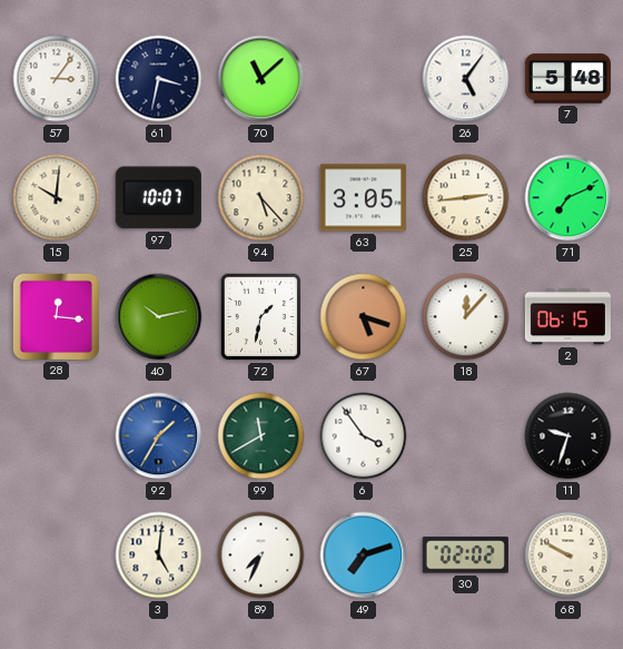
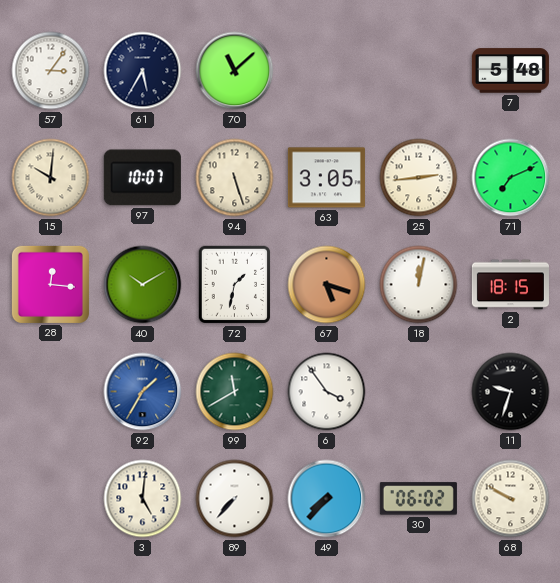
61: 3:32 -> 5:35 (143, 71)
26: 5:06 -> none (466, 79)
94: 5:23 -> 5:27 (235, 178)
40: 10:13 -> 10:10 (143, 285)
18: 12:07 -> 12:02 (419, 285)
2: 06:15 -> 18:15 (510, 285)
89: 7:34 -> 7:37 (235, 499)
49: 7:12 -> 7:37 (327, 499)
30: 02:02 -> 06:02 (418, 499)
